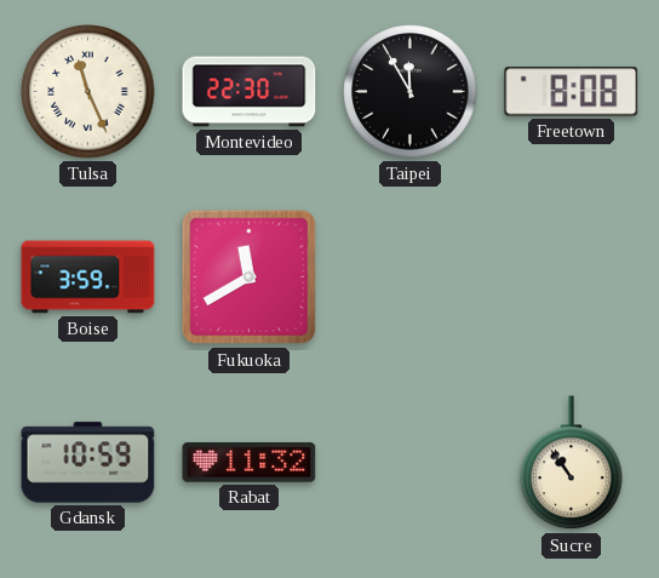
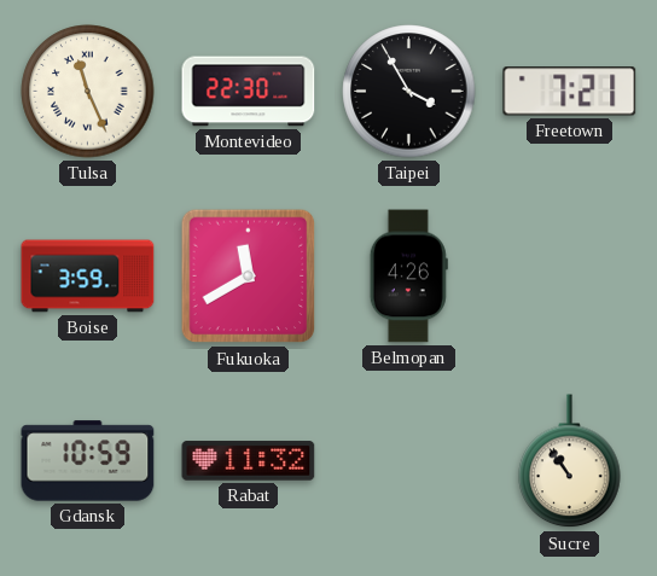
Taipei: 11:55 -> 3:55 (409, 92)
Freetown: 8:08 -> 7:21 (570, 92)
Belmopan: none -> 4:26 (408, 277)
